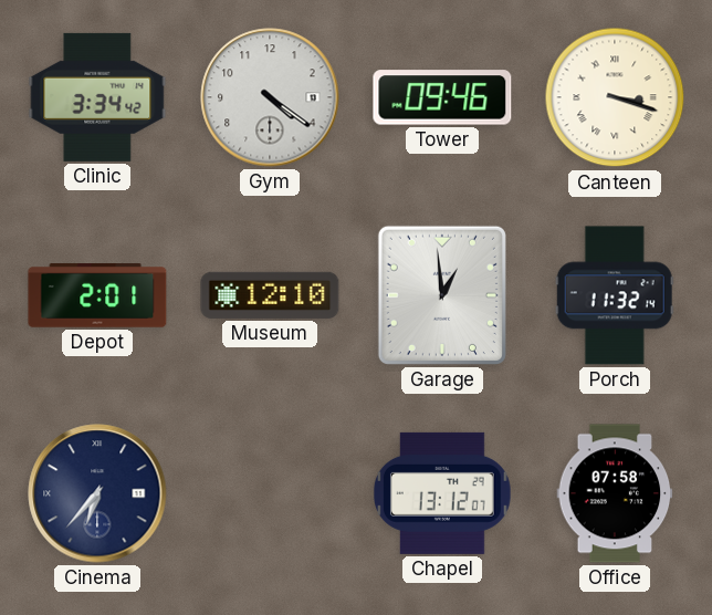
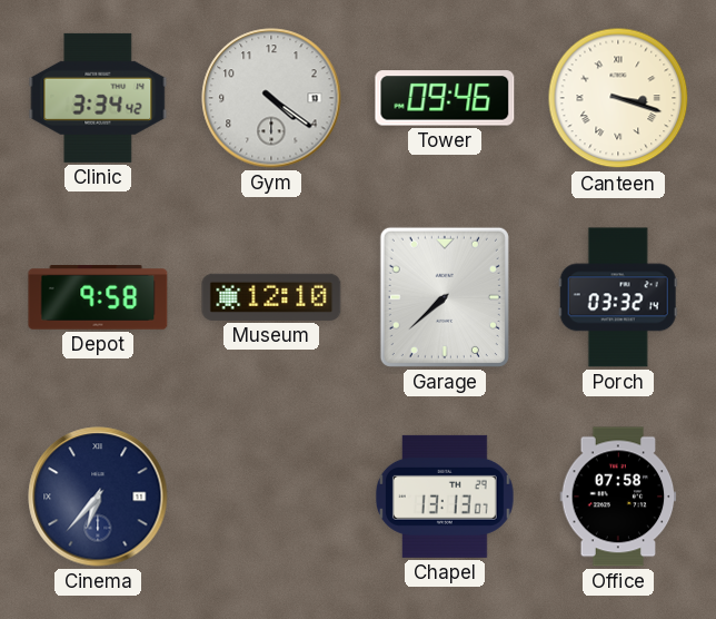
Depot: 2:01 -> 9:58 (98, 298)
Garage: 12:59 -> 7:38 (445, 297)
Porch: 11:32 -> 03:32 (618, 297)
Chapel: 13:12 -> 13:13 (445, 497)
